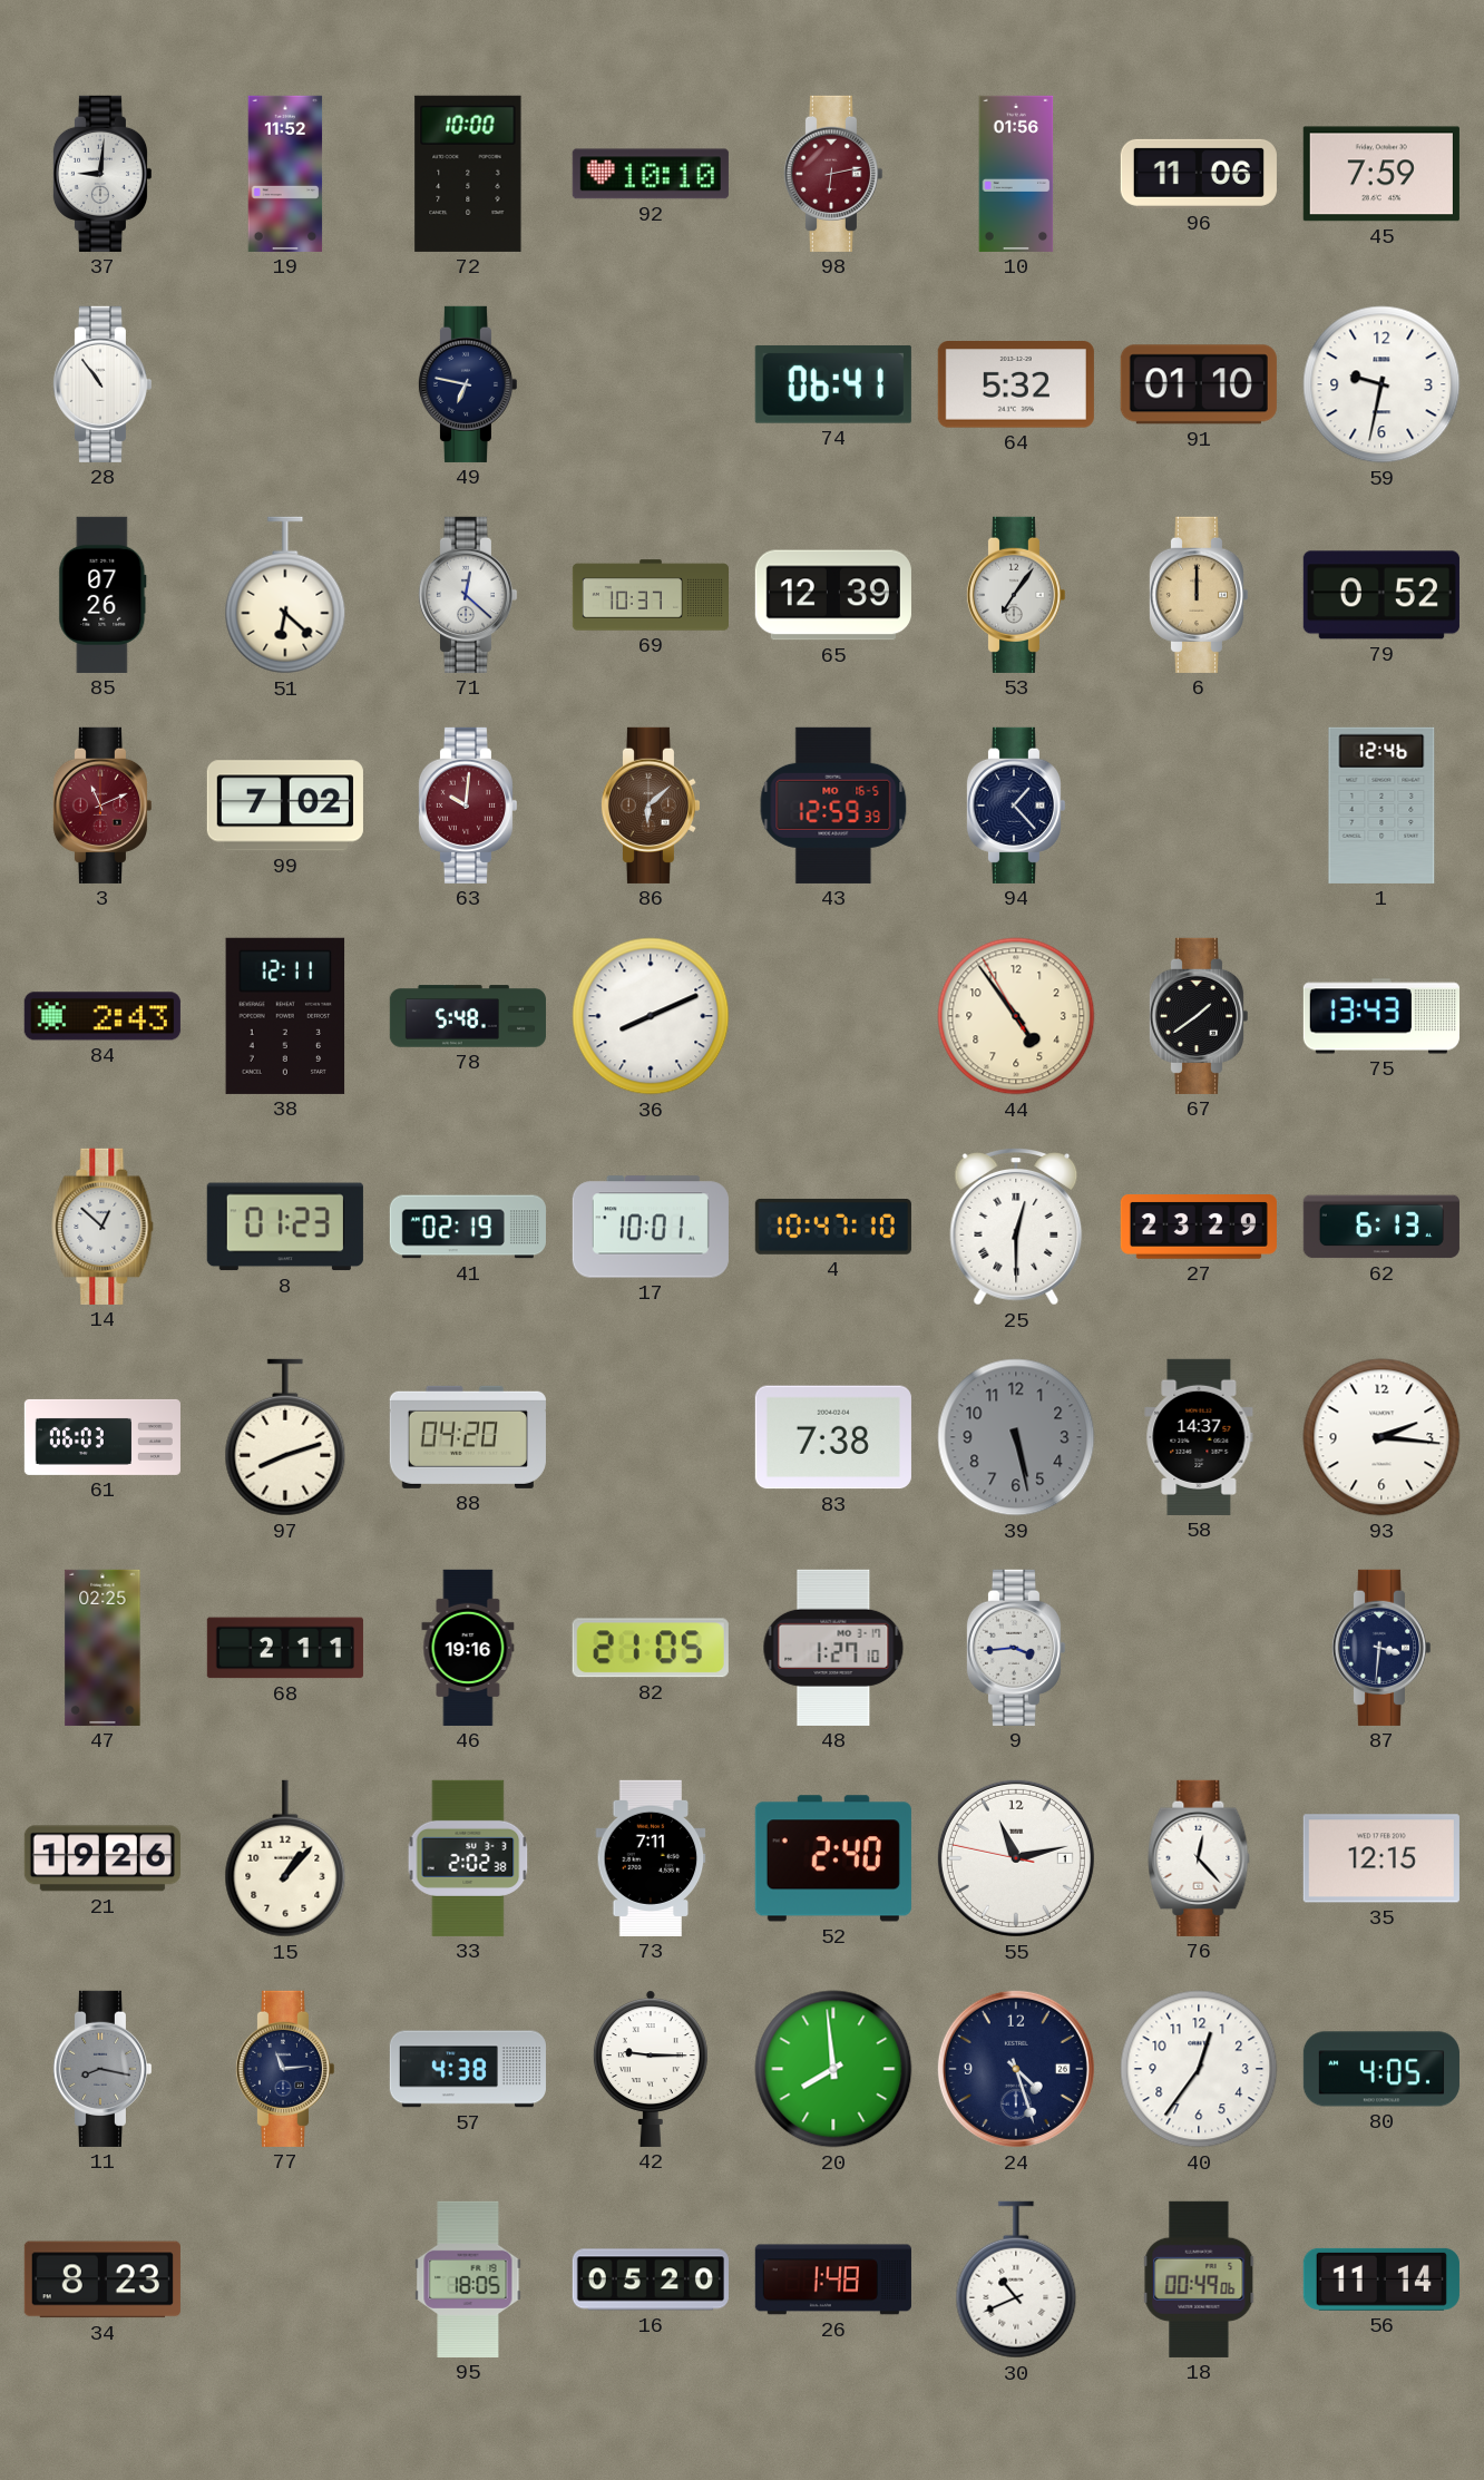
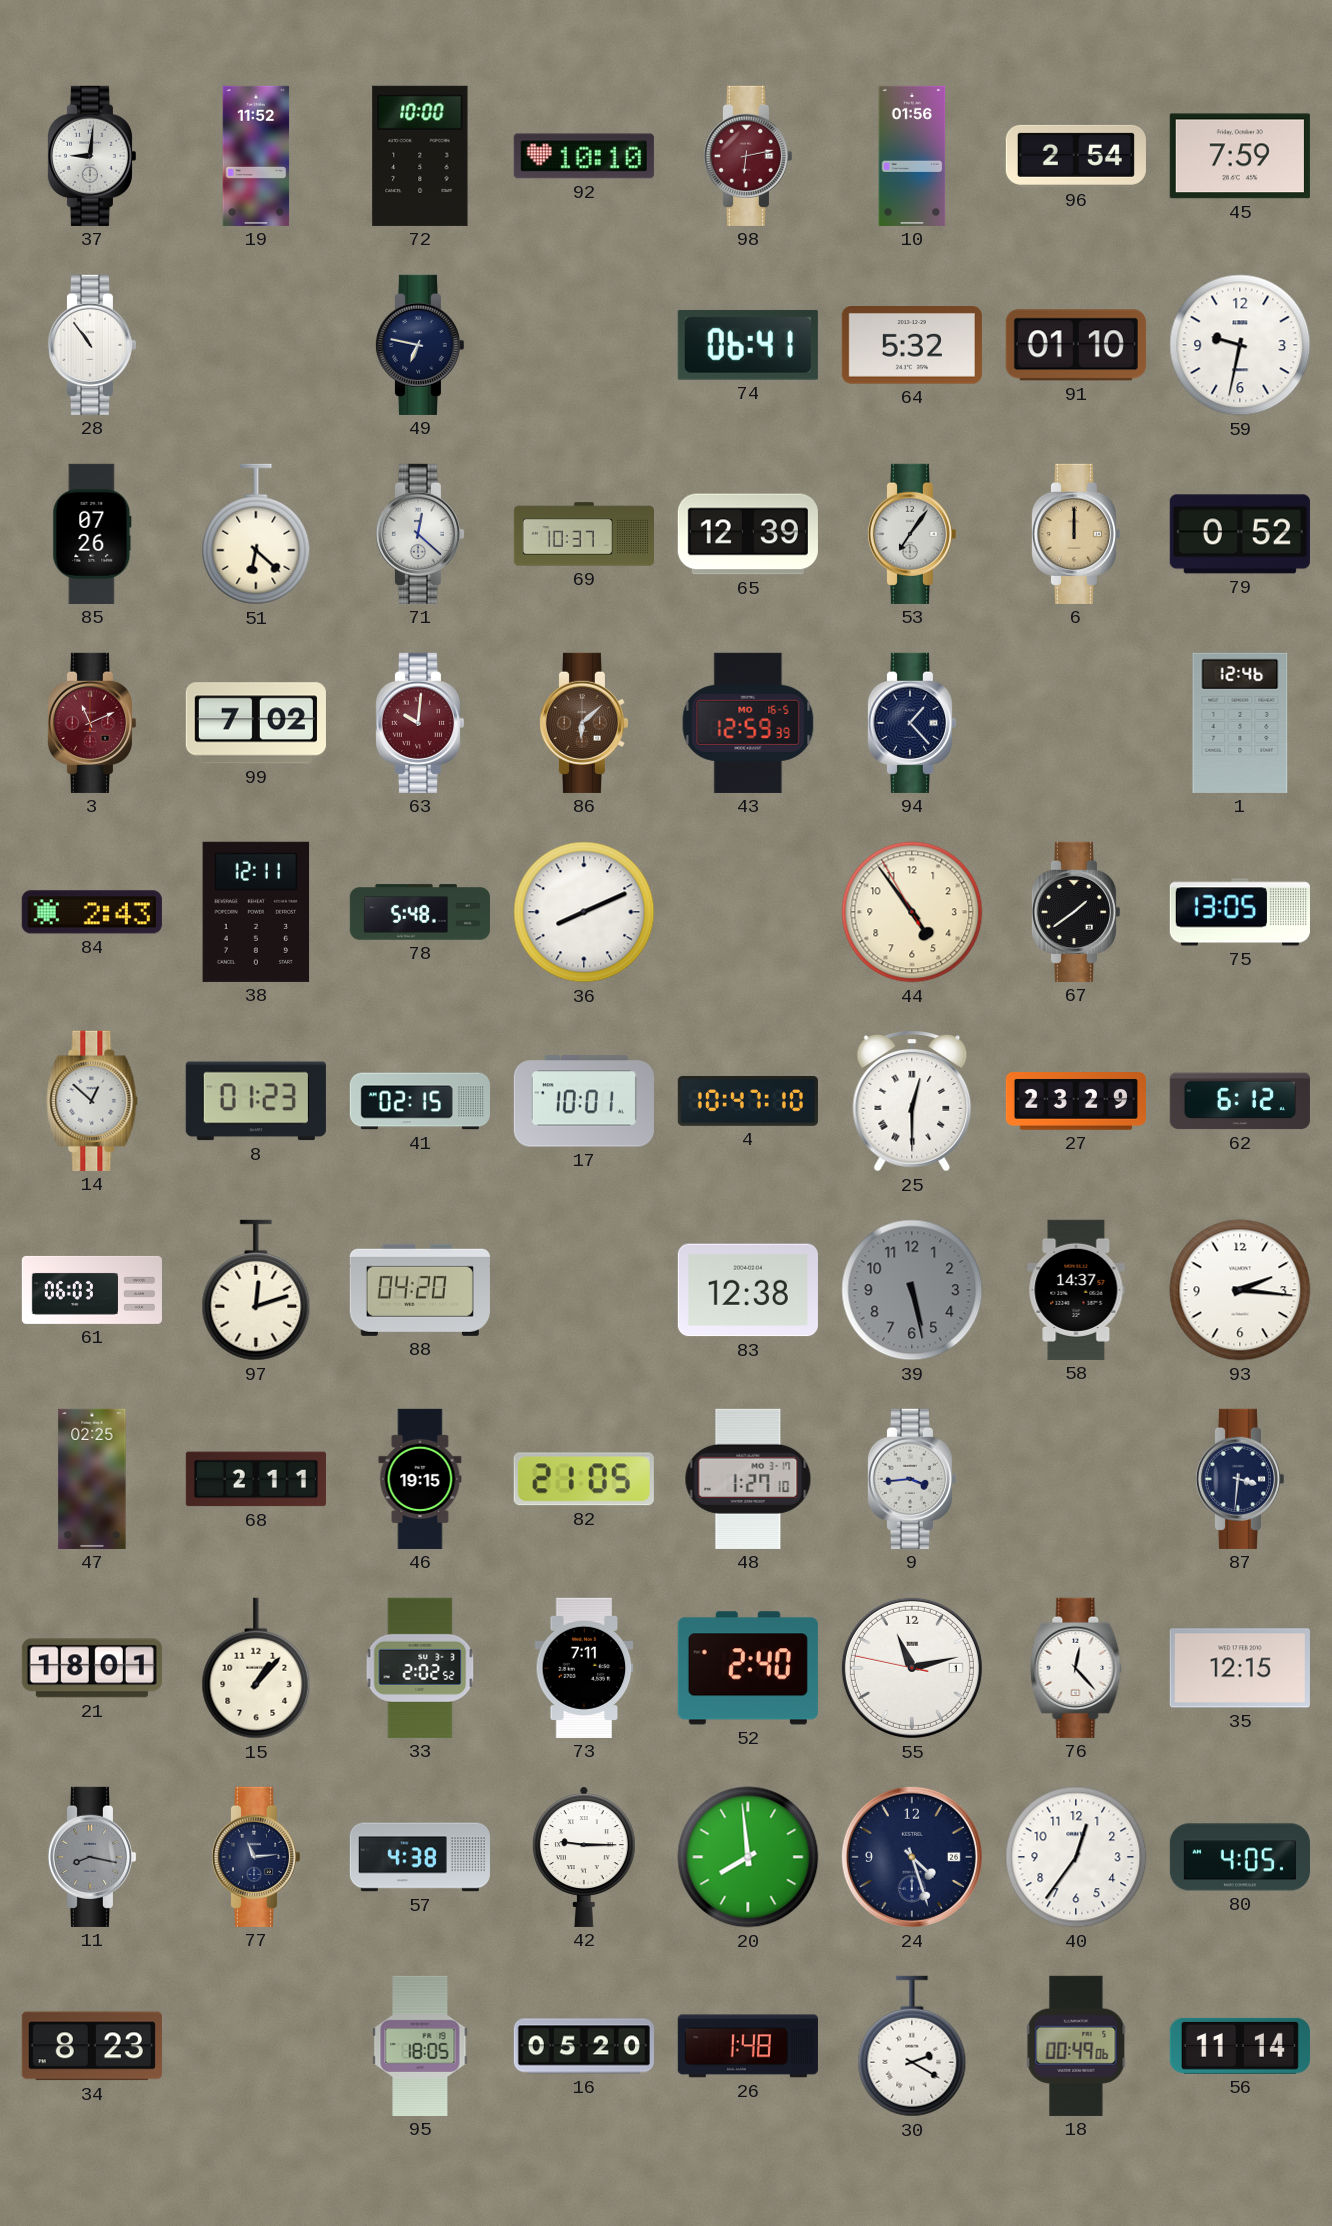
96: 11:06 -> 2:54 (1076, 156)
75: 13:43 -> 13:05 (1240, 912)
41: 02:19 -> 02:15 (420, 1101)
62: 6:13 -> 6:12 (1240, 1101)
97: 8:12 -> 12:12 (256, 1290)
83: 7:38 -> 12:38 (748, 1290)
46: 19:16 -> 19:15 (420, 1479)
21: 19:26 -> 18:01 (92, 1668)
33: 2:02:38 -> 2:02:52 (420, 1668)
30: 10:41 -> 2:20 (912, 2046)
